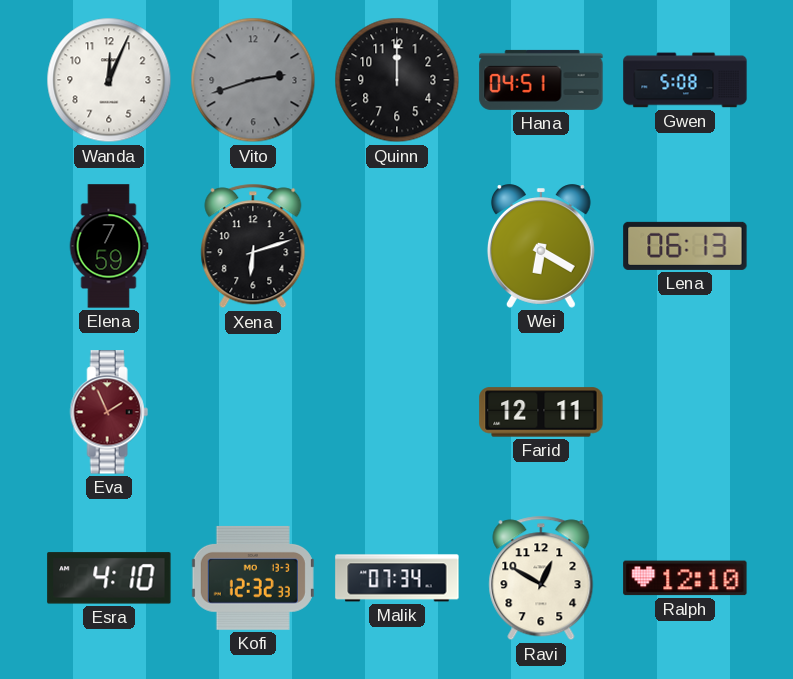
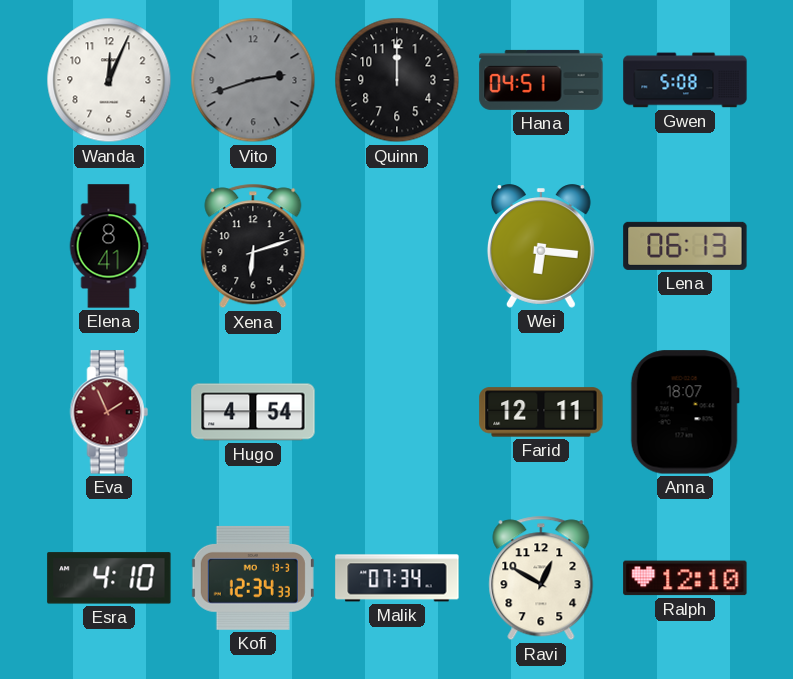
Elena: 7:59 -> 8:41 (109, 246)
Wei: 6:20 -> 6:16 (541, 246)
Hugo: none -> 4:54 (253, 412)
Anna: none -> 18:07 (685, 412)
Kofi: 12:32 -> 12:34 (253, 578)
